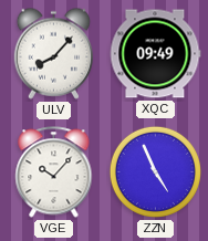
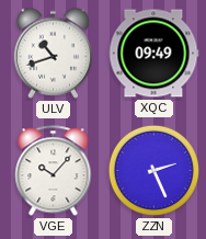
ULV: 8:07 -> 10:42 (54, 53)
ZZN: 4:56 -> 2:26 (153, 170)
